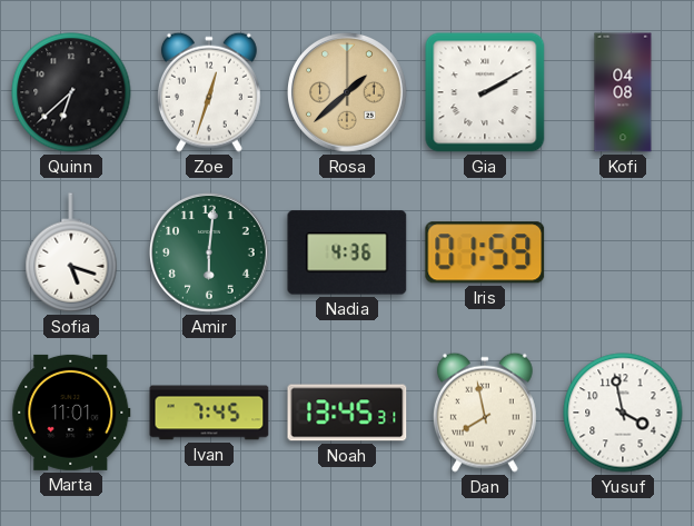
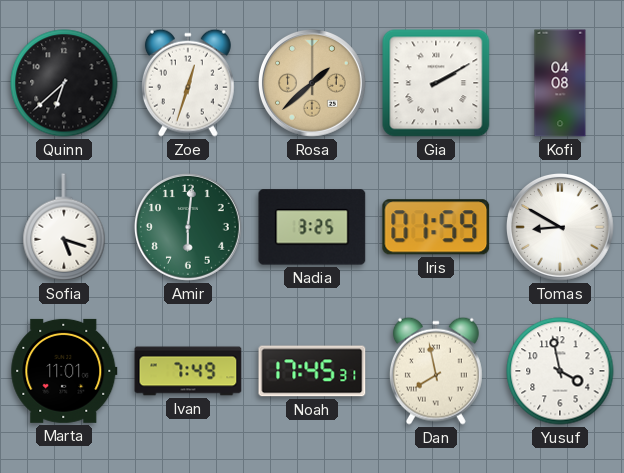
Nadia: 4:36 -> 3:25 (312, 227)
Tomas: none -> 8:50 (561, 228)
Ivan: 7:45 -> 7:49 (188, 371)
Noah: 13:45 -> 17:45 (312, 371)
